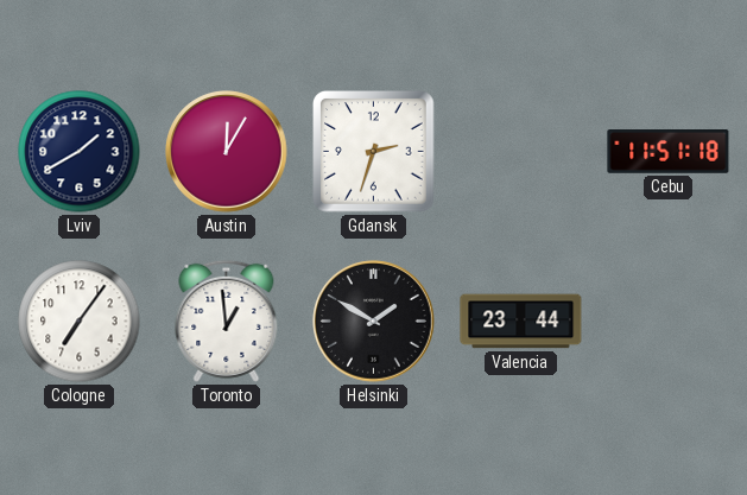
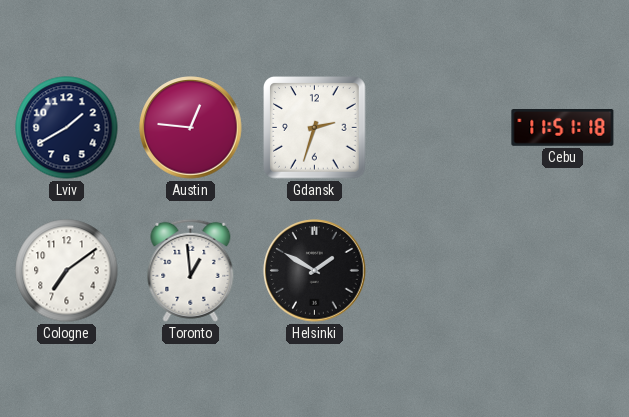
Austin: 12:05 -> 12:46 (191, 128)
Cologne: 7:06 -> 7:09 (67, 271)
Valencia: 23:44 -> none (521, 322)
